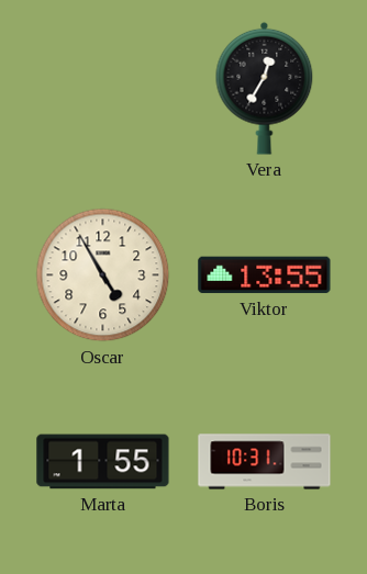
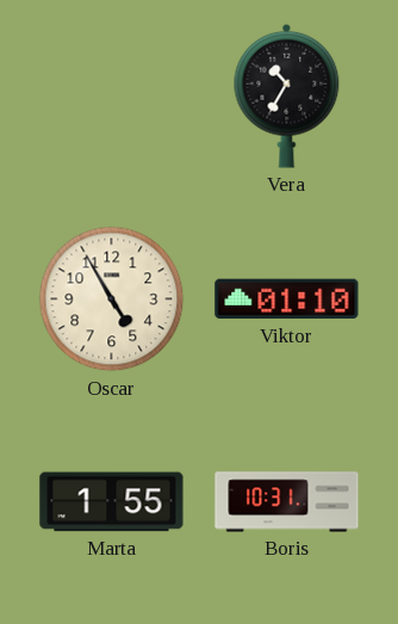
Vera: 12:35 -> 10:35 (287, 95)
Viktor: 13:55 -> 01:10 (287, 299)
